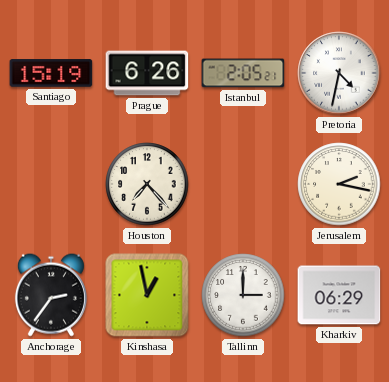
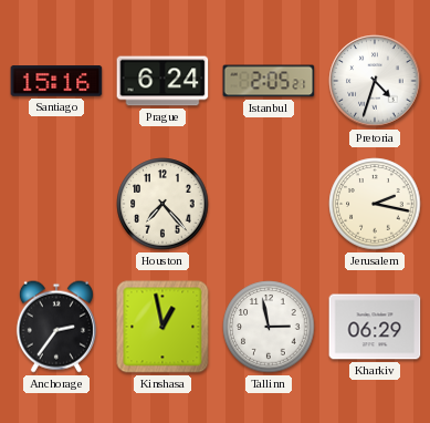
Santiago: 15:19 -> 15:16 (56, 81)
Prague: 6:26 -> 6:24 (162, 81)
Pretoria: 4:32 -> 4:33 (375, 81)
Tallinn: 3:00 -> 2:58 (269, 327)
